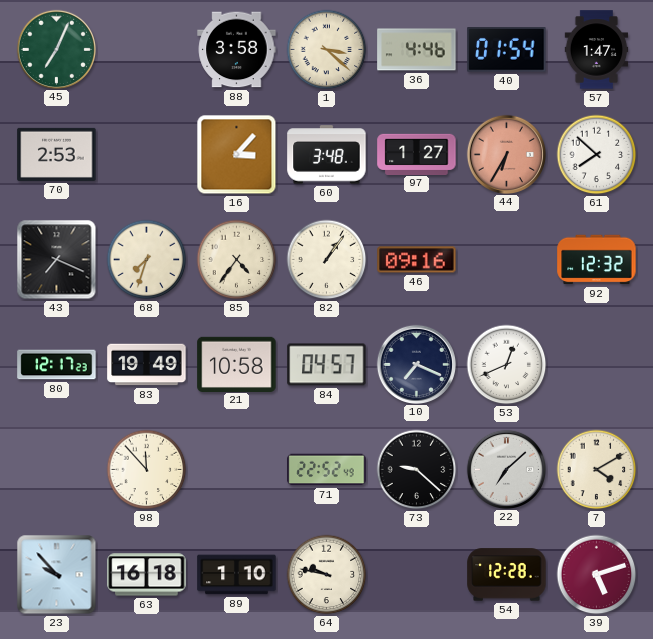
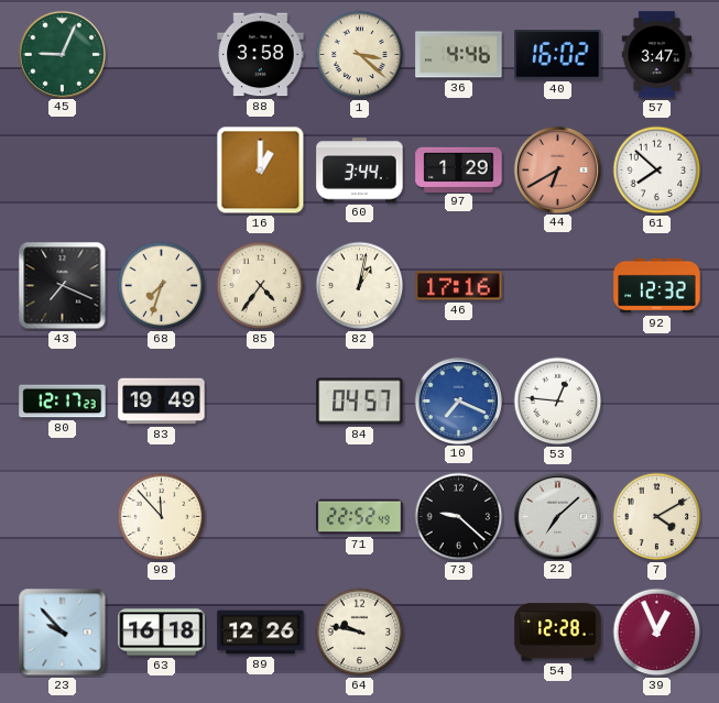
45: 7:04 -> 9:04 (62, 54)
40: 01:54 -> 16:02 (558, 55)
57: 1:47 -> 3:47 (657, 55)
70: 2:53 -> none (57, 154)
16: 3:07 -> 1:00 (261, 171)
60: 3:48 -> 3:44 (360, 171)
97: 1:27 -> 1:29 (459, 169)
44: 6:35 -> 6:40 (557, 169)
82: 1:06 -> 1:02 (360, 286)
46: 09:16 -> 17:16 (459, 286)
21: 10:58 -> none (237, 364)
10 dial: navy -> blue (458, 400)
53: 12:41 -> 12:46 (558, 402)
89: 1:10 -> 12:26 (261, 633)
39: 5:12 -> 12:56 (657, 633)
